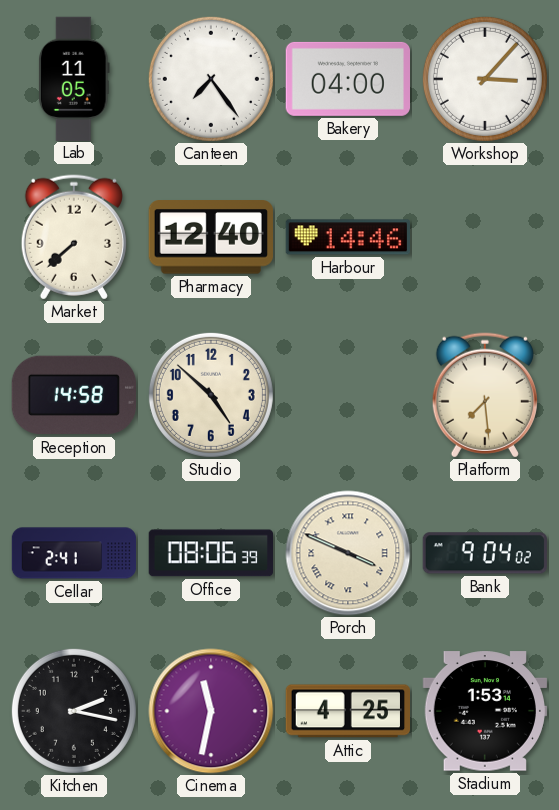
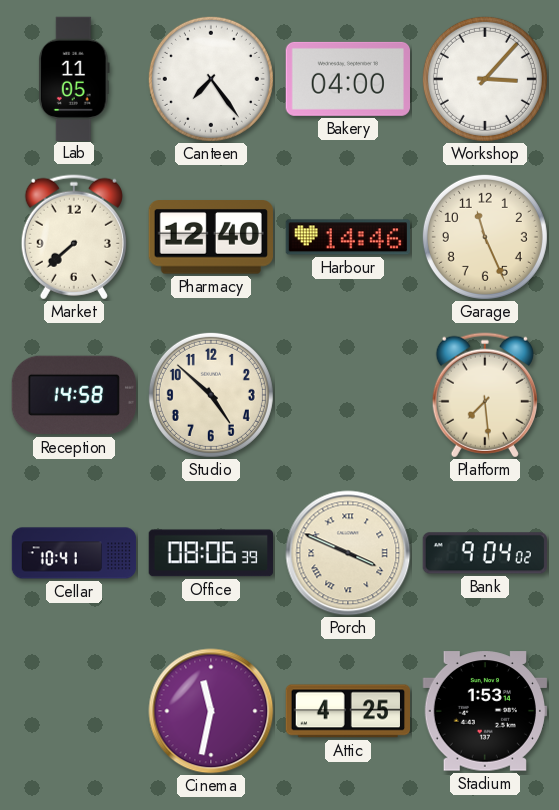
Garage: none -> 11:26 (485, 237)
Cellar: 2:41 -> 10:41 (74, 553)
Kitchen: 2:17 -> none (74, 711)
